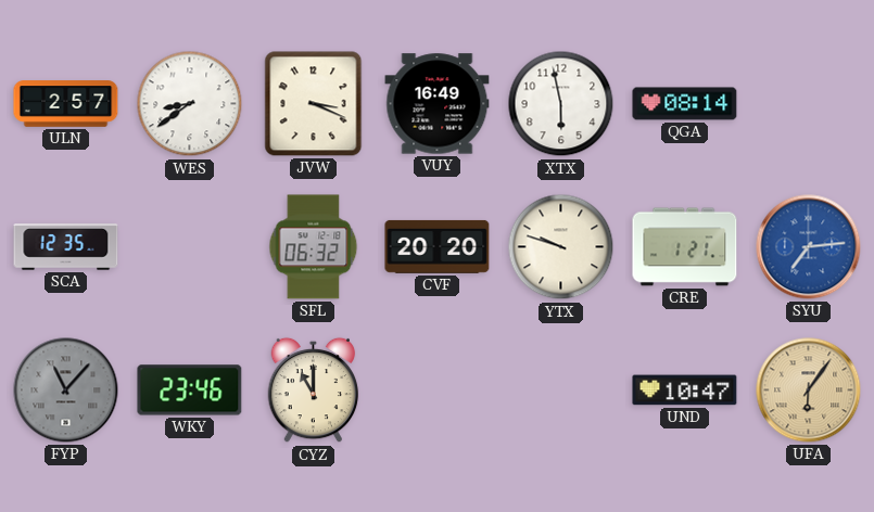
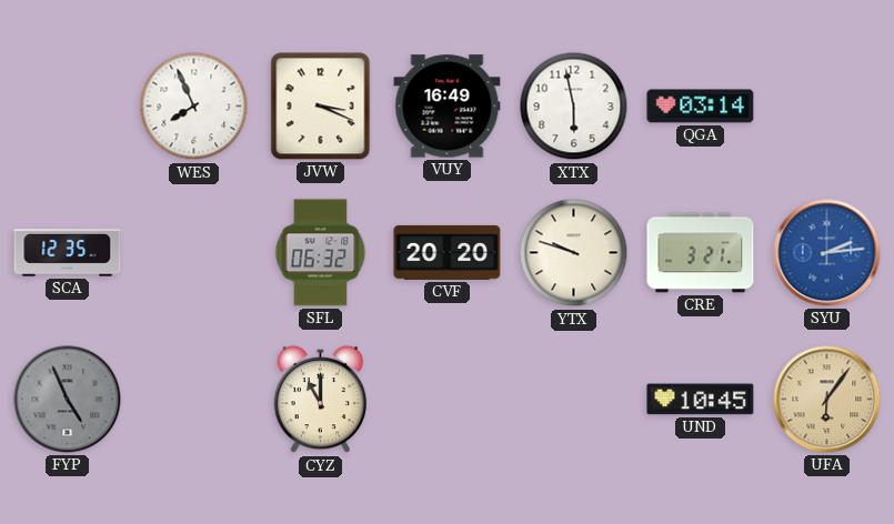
ULN: 2:57 -> none (66, 104)
WES: 8:39 -> 7:56 (194, 107)
QGA: 08:14 -> 03:14 (701, 107)
CRE: 1:21 -> 3:21 (701, 253)
SYU: 7:14 -> 2:14 (827, 253)
FYP: 11:07 -> 4:56 (68, 400)
WKY: 23:46 -> none (190, 391)
UND: 10:47 -> 10:45 (701, 400)
